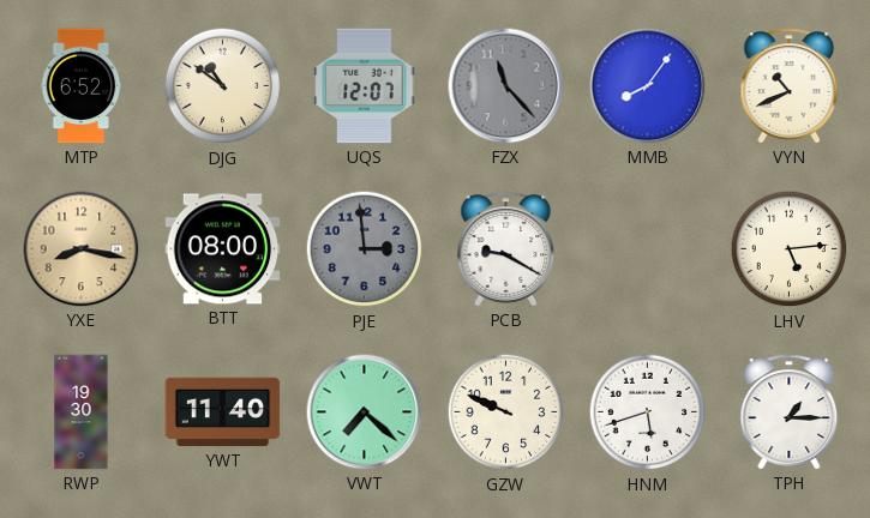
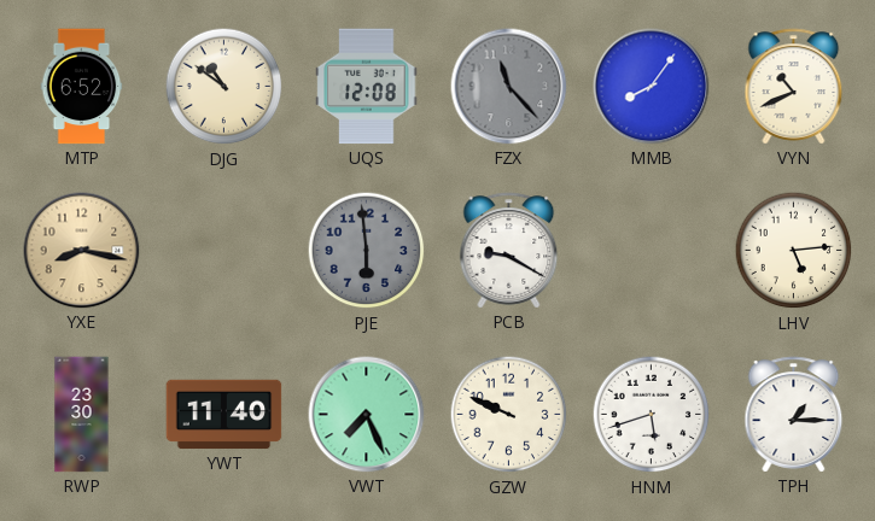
UQS: 12:07 -> 12:08 (367, 87)
BTT: 08:00 -> none (223, 249)
PJE: 2:59 -> 5:59 (367, 251)
RWP: 19:30 -> 23:30 (82, 415)
VWT: 7:22 -> 7:26 (367, 415)
